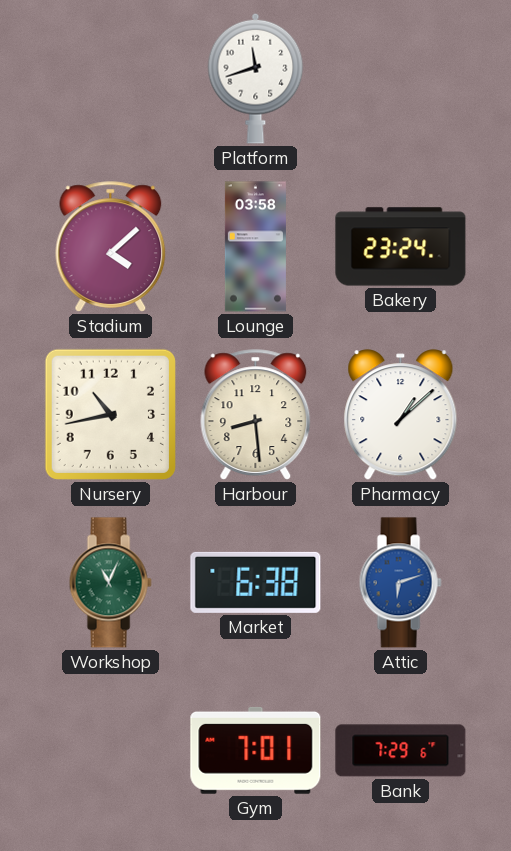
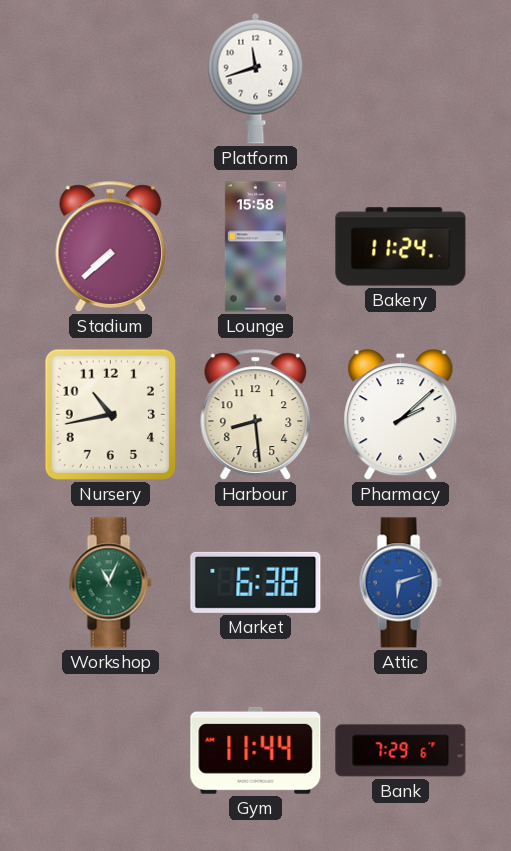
Stadium: 4:08 -> 7:38 (111, 247)
Lounge: 03:58 -> 15:58 (255, 247)
Bakery: 23:24 -> 11:24 (401, 247)
Pharmacy: 1:08 -> 2:08 (401, 415)
Gym: 7:01 -> 11:44 (256, 750)
